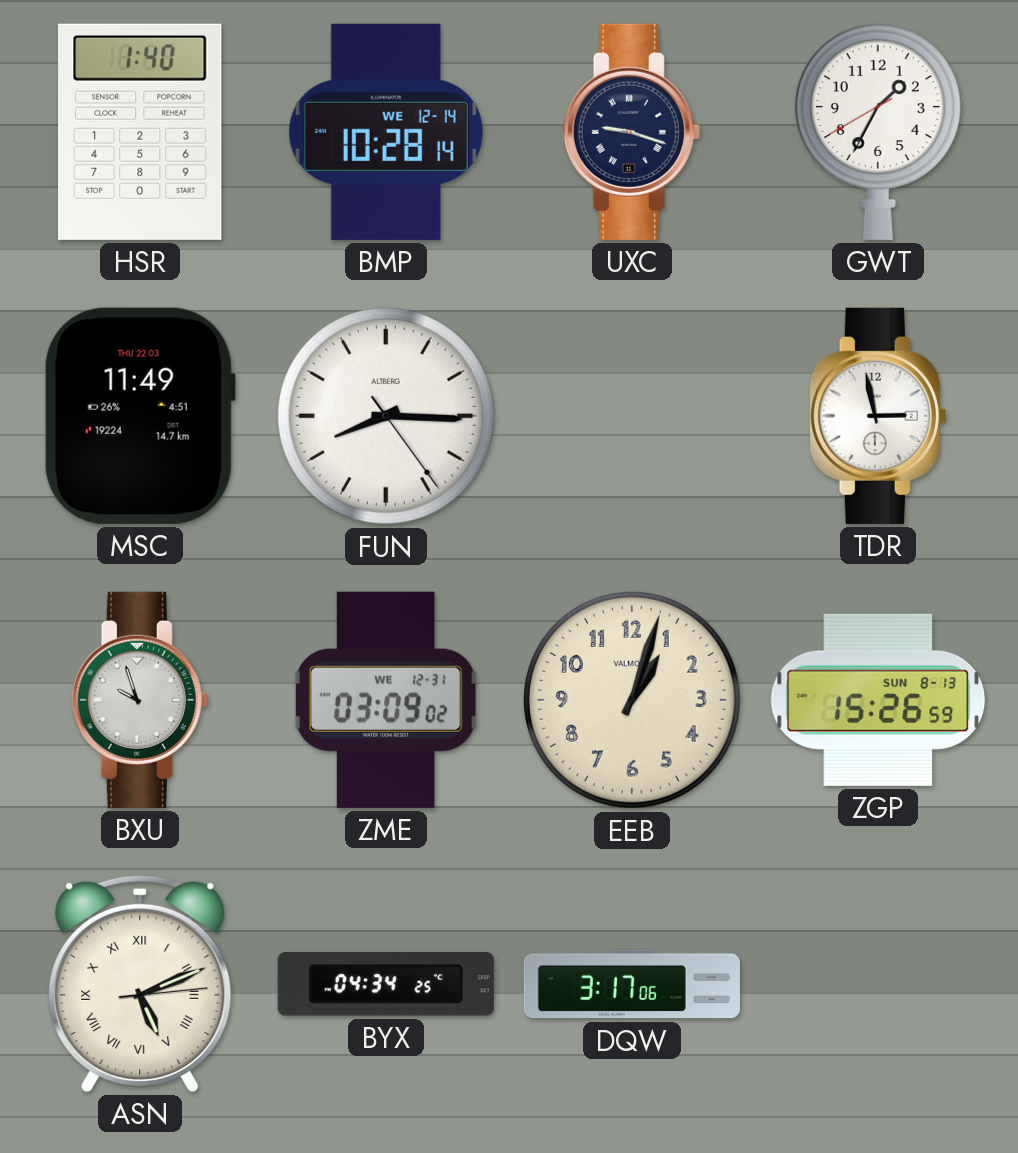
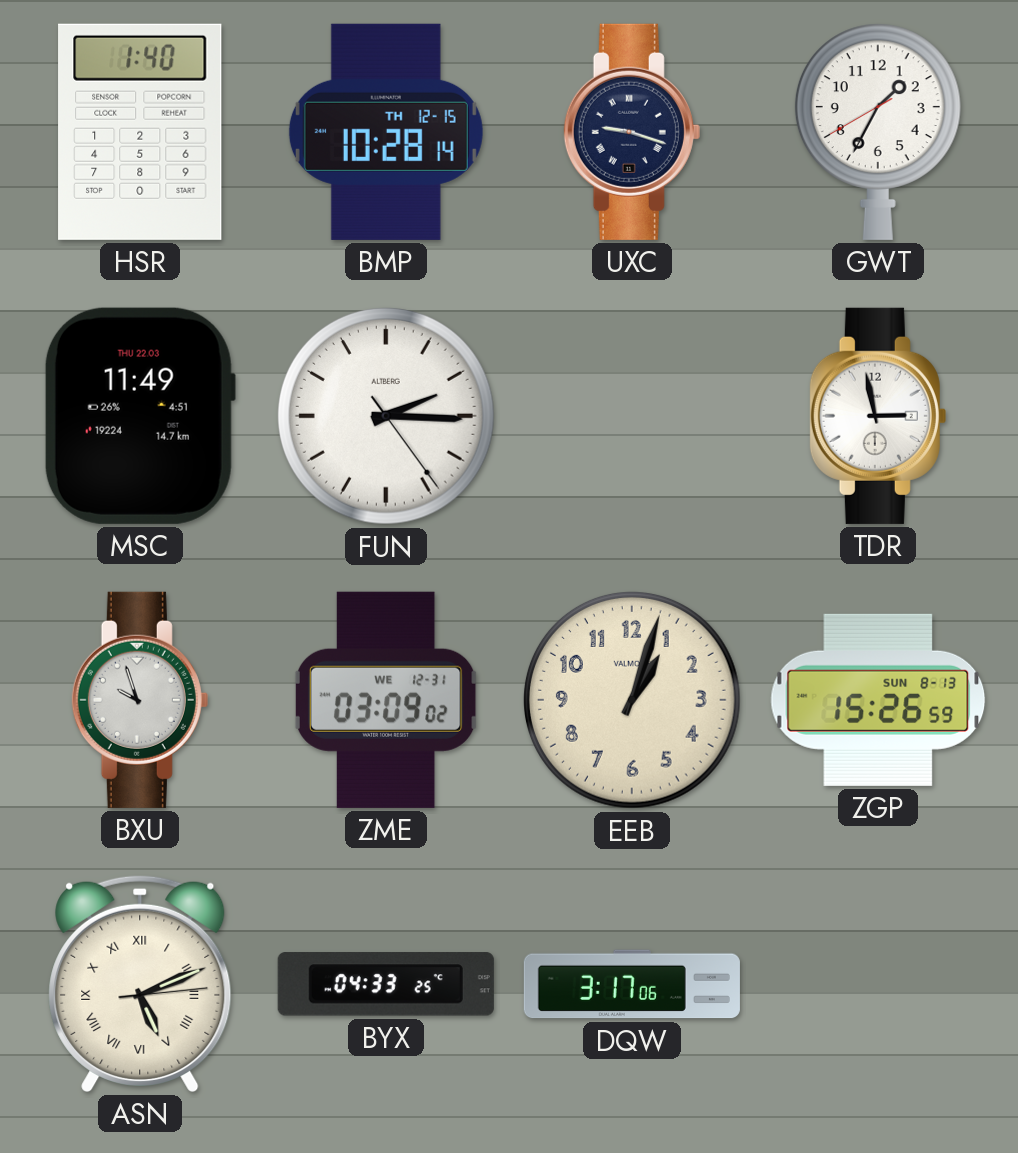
BMP date: WE 12-14 -> TH 12-15 (386, 132)
FUN: 8:15 -> 2:15 (386, 416)
BYX: 04:34 -> 04:33 (386, 984)
